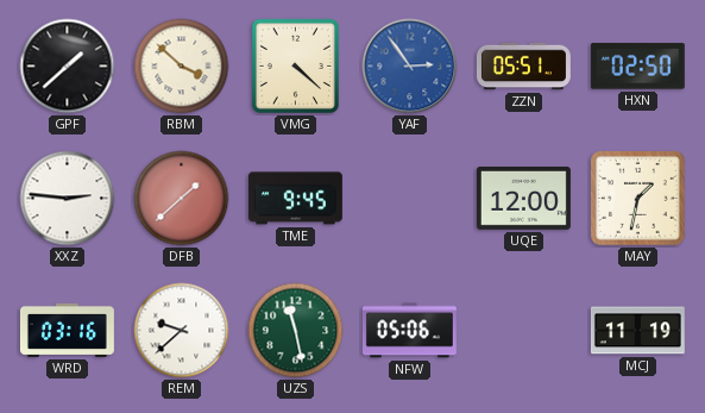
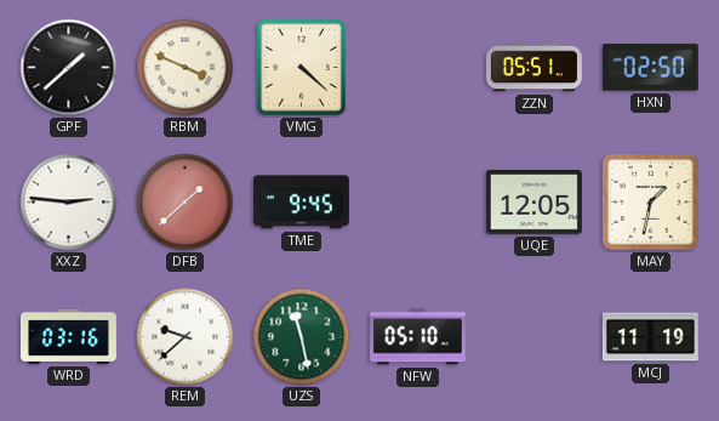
RBM: 3:52 -> 3:49 (186, 68)
YAF: 2:54 -> none (410, 67)
UQE: 12:00 -> 12:05 (533, 203)
NFW: 05:06 -> 05:10 (417, 337)
